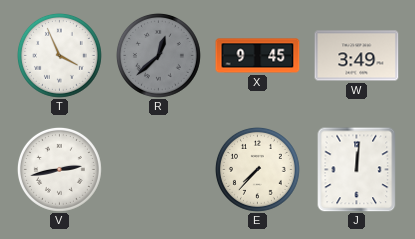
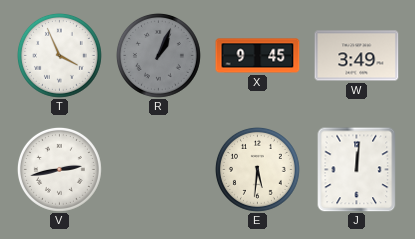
R: 12:38 -> 1:04 (158, 55)
E: 7:37 -> 5:31 (257, 169)
